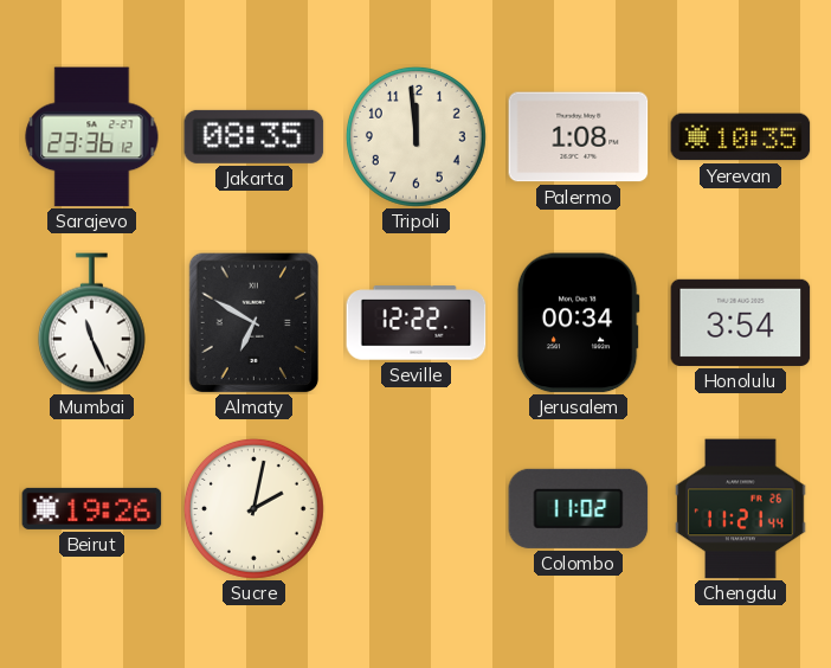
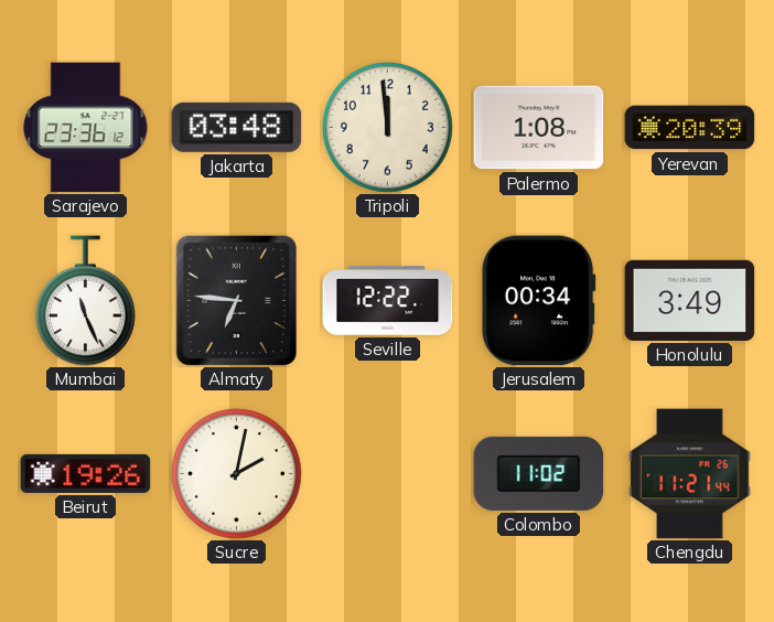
Jakarta: 08:35 -> 03:48 (237, 127)
Yerevan: 10:35 -> 20:39 (690, 128)
Almaty: 6:50 -> 6:46 (237, 300)
Honolulu: 3:54 -> 3:49 (690, 300)
